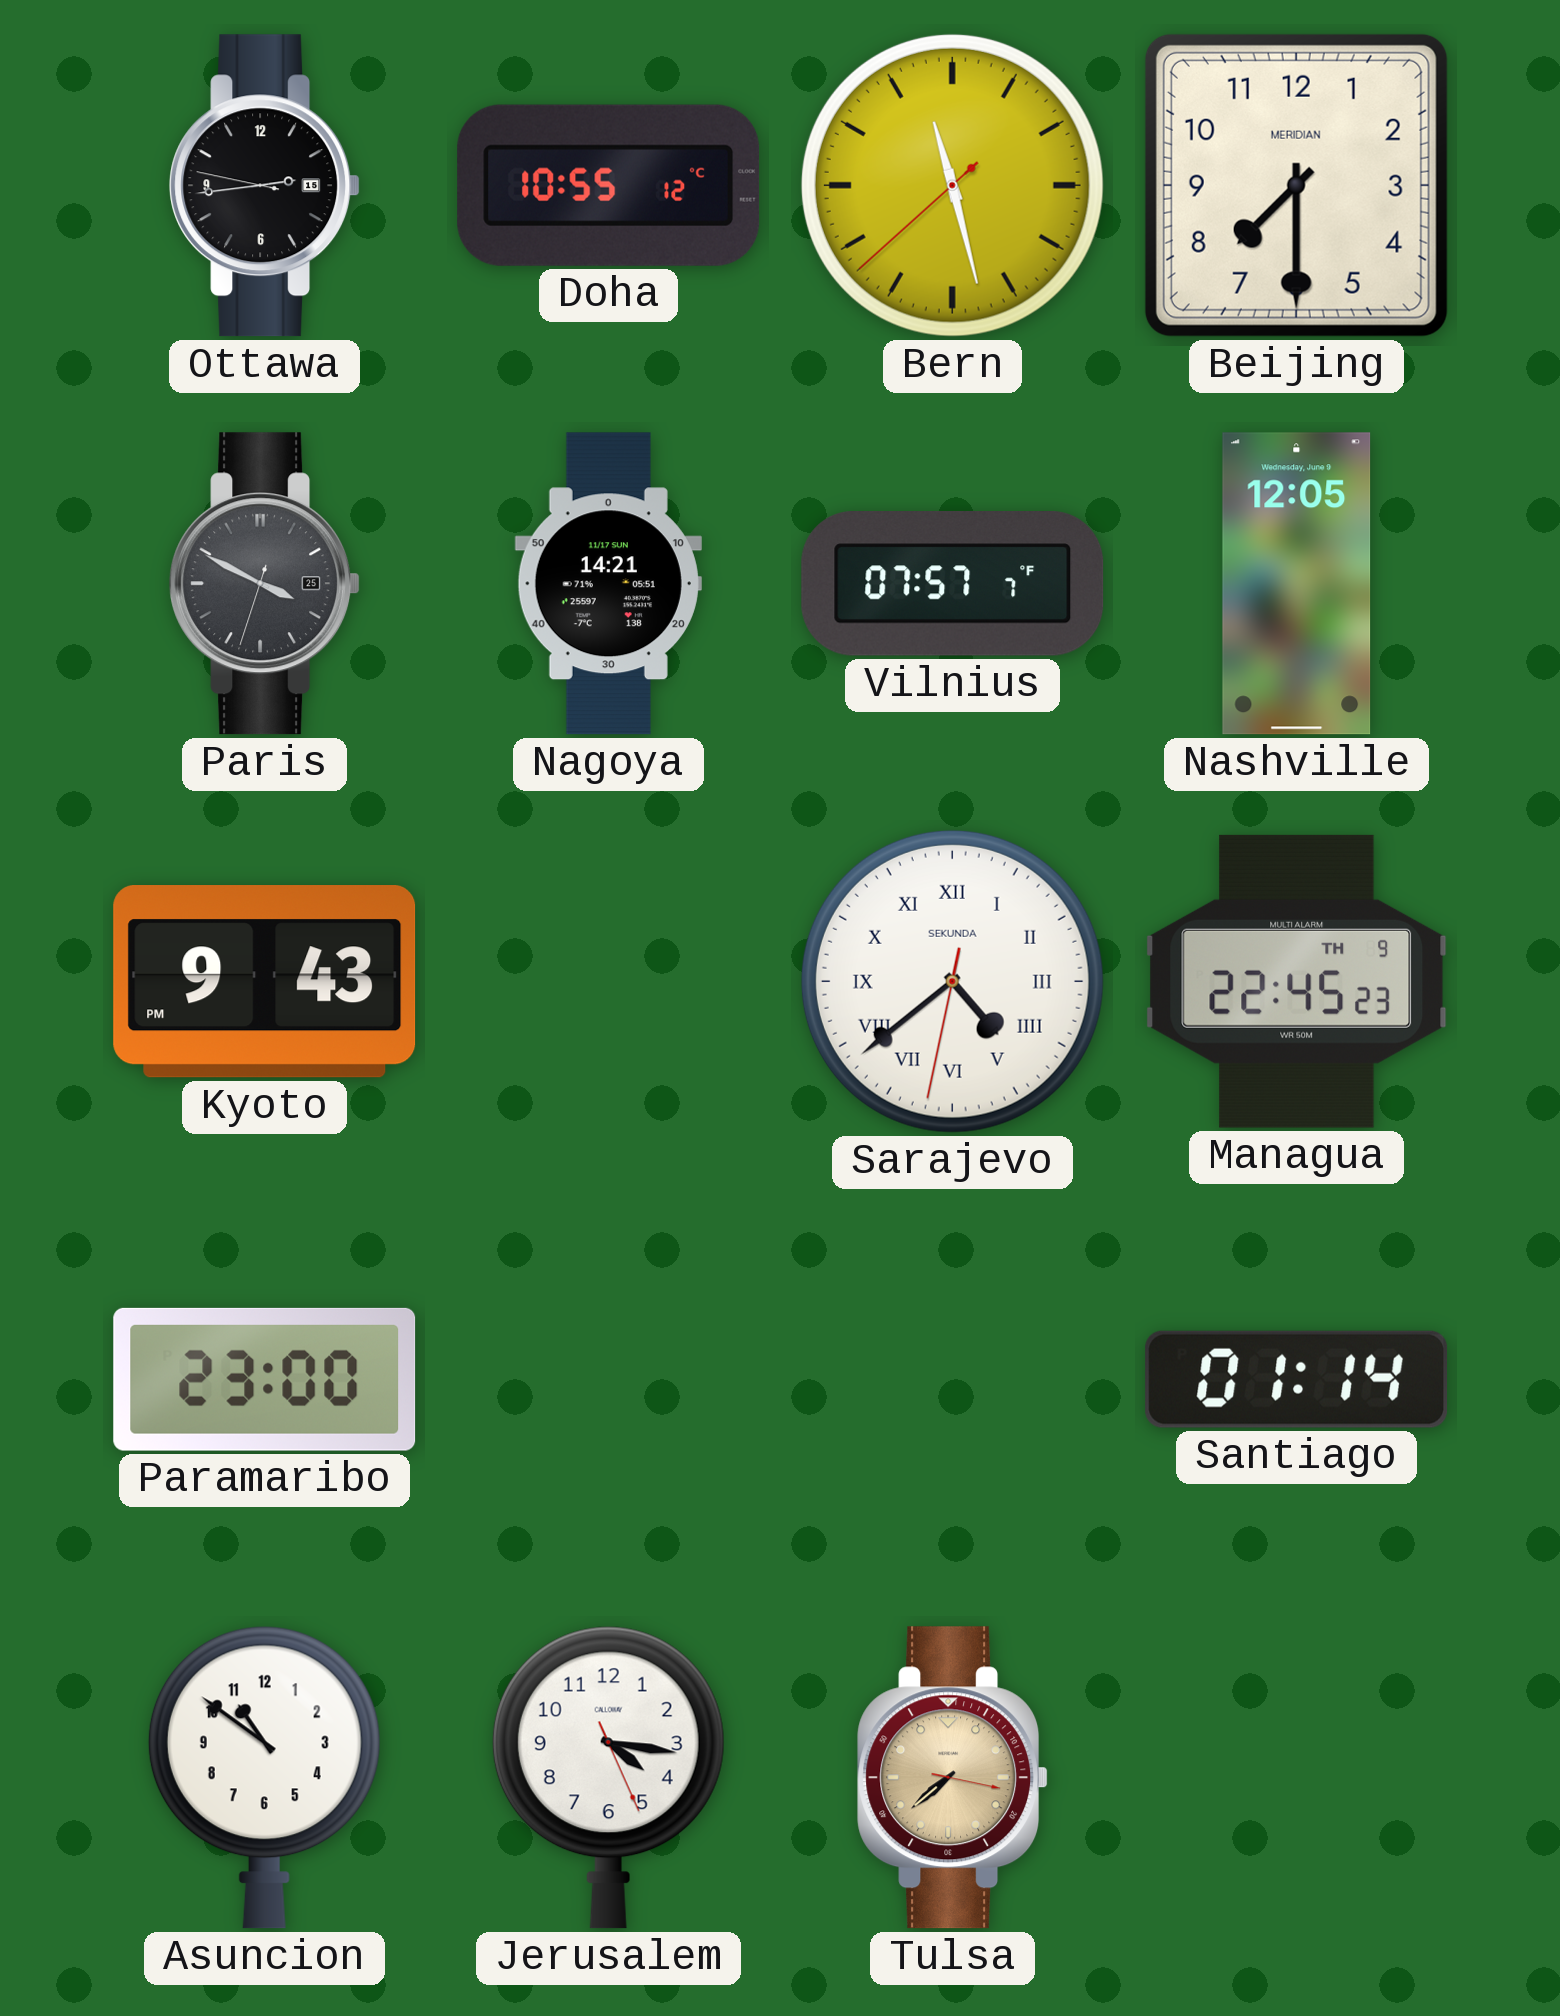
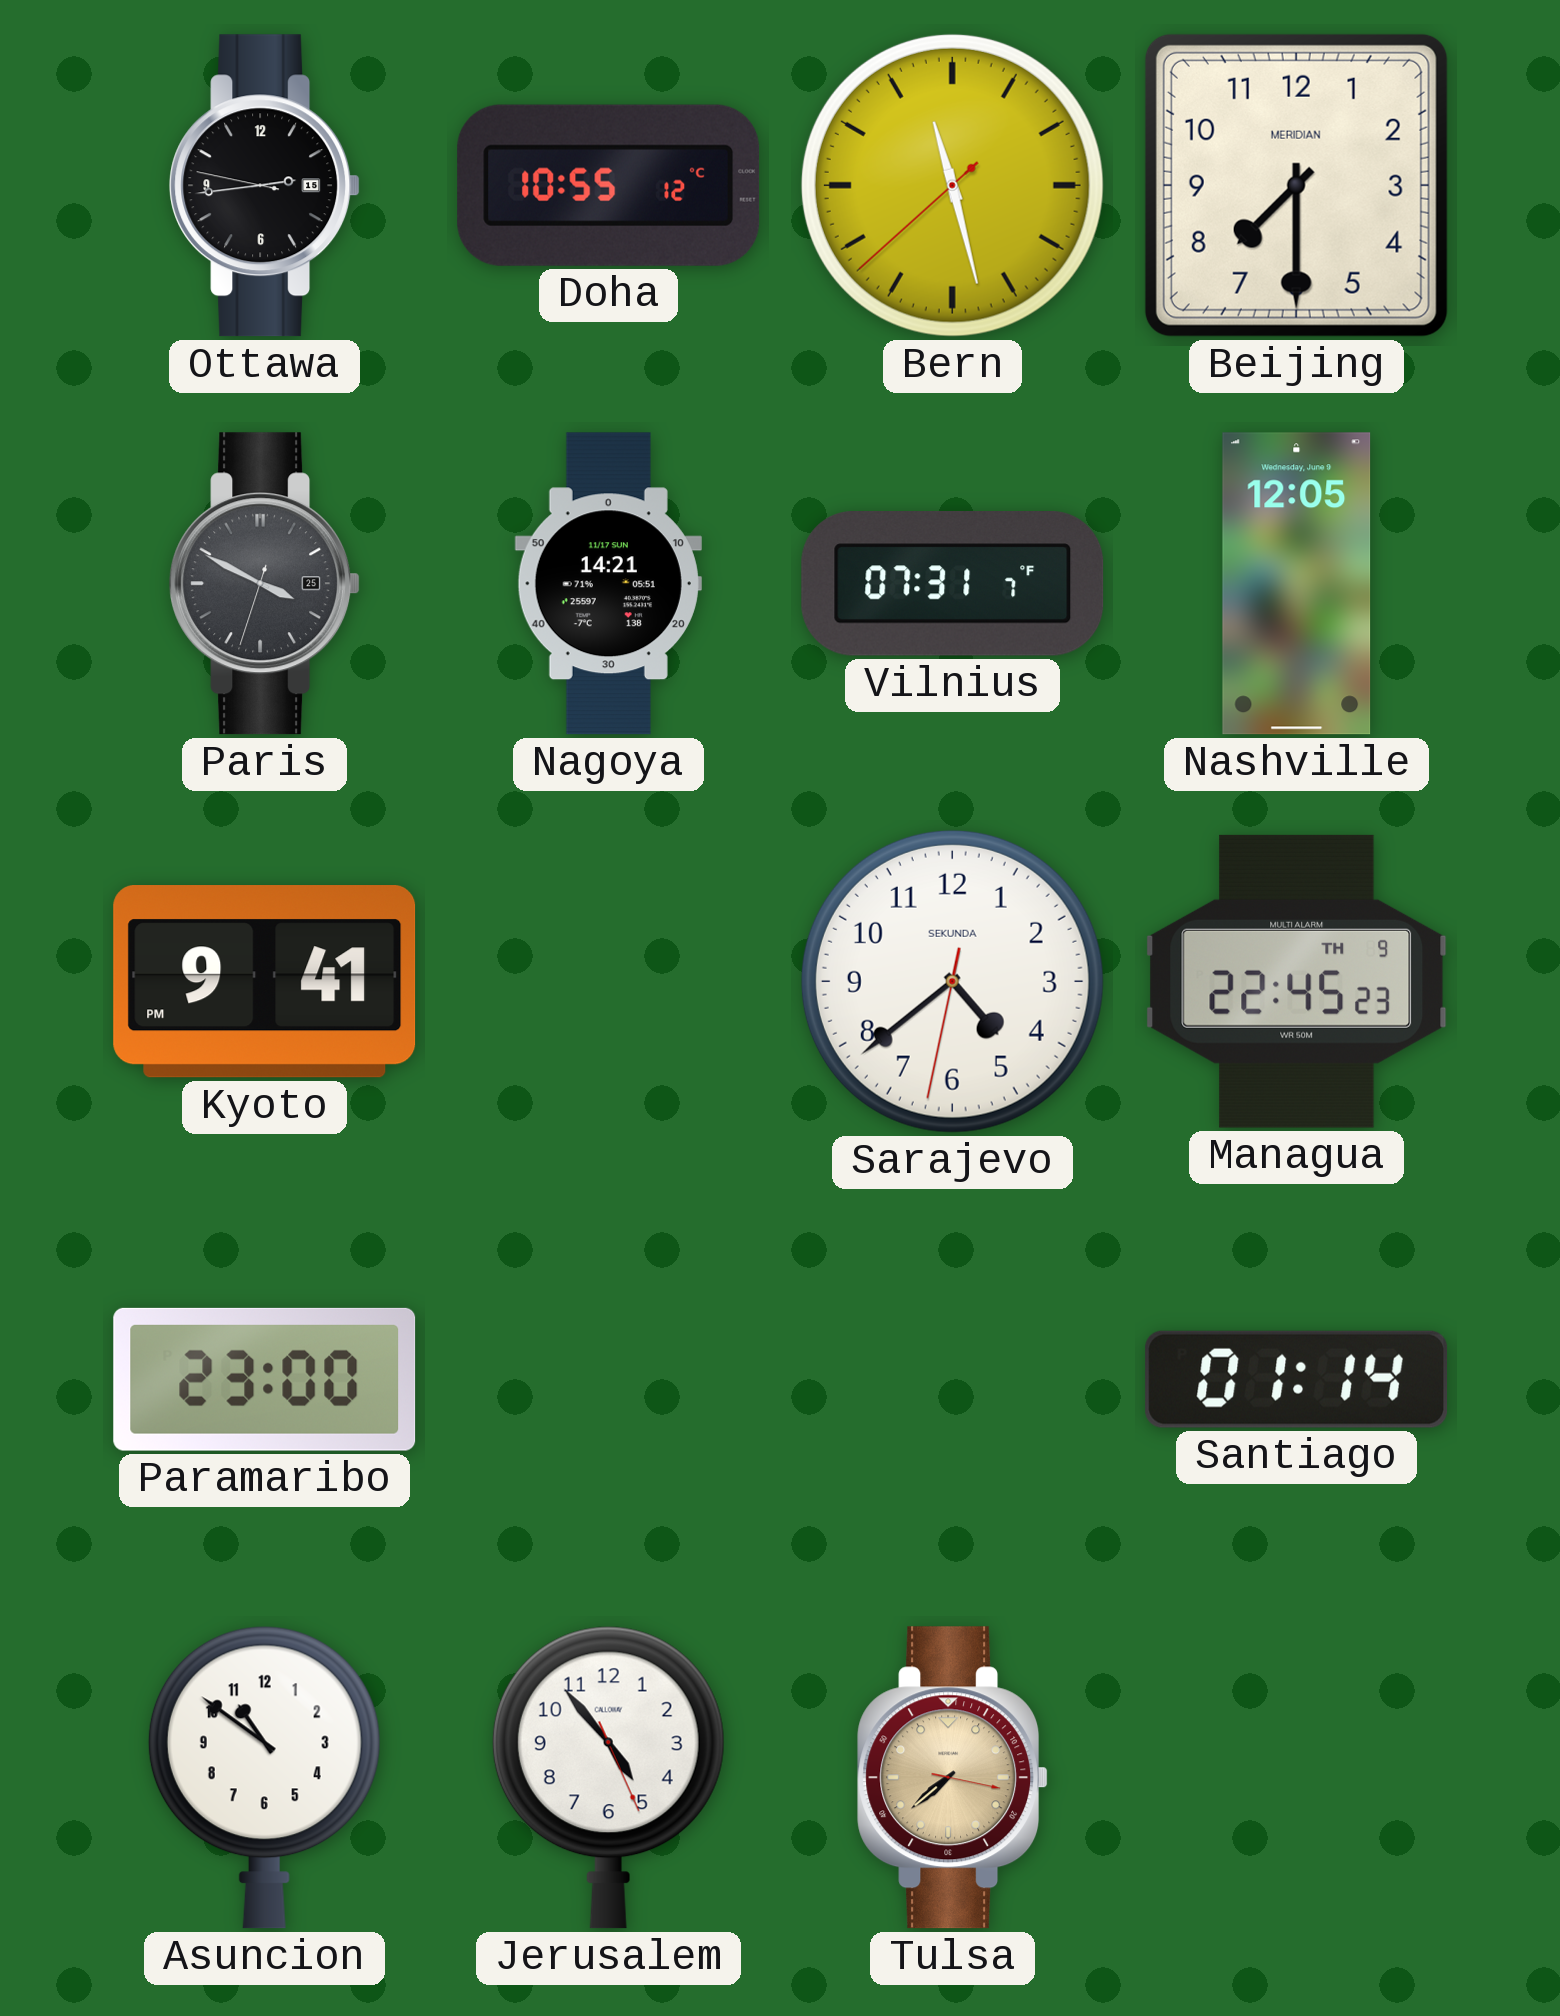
Vilnius: 07:57 -> 07:31 (953, 583)
Kyoto: 9:43 -> 9:41 (265, 982)
Sarajevo numerals: Roman -> Arabic (952, 981)
Jerusalem: 4:16 -> 4:53 (608, 1777)
